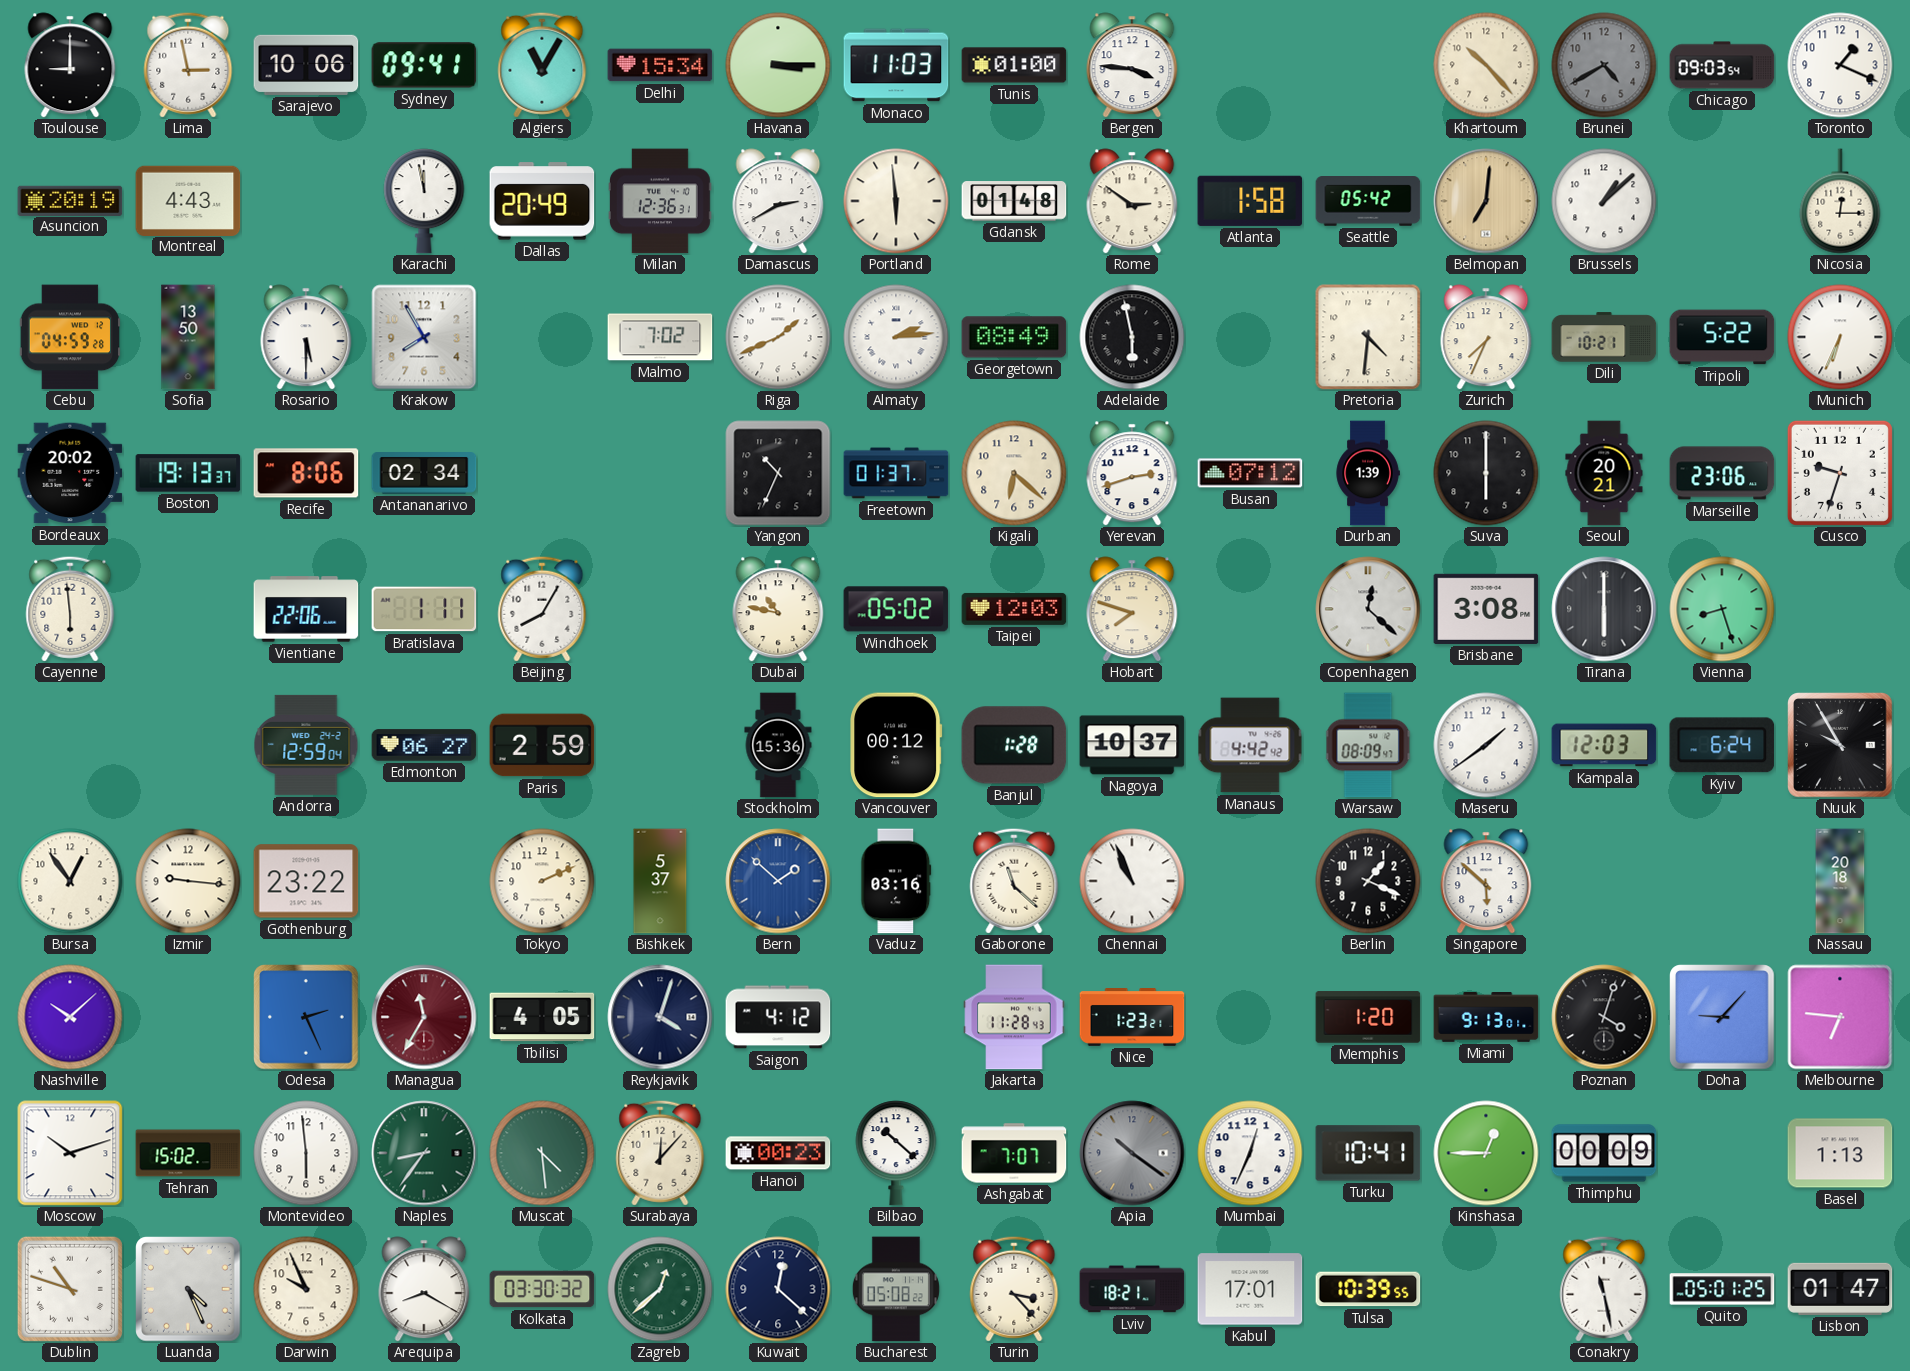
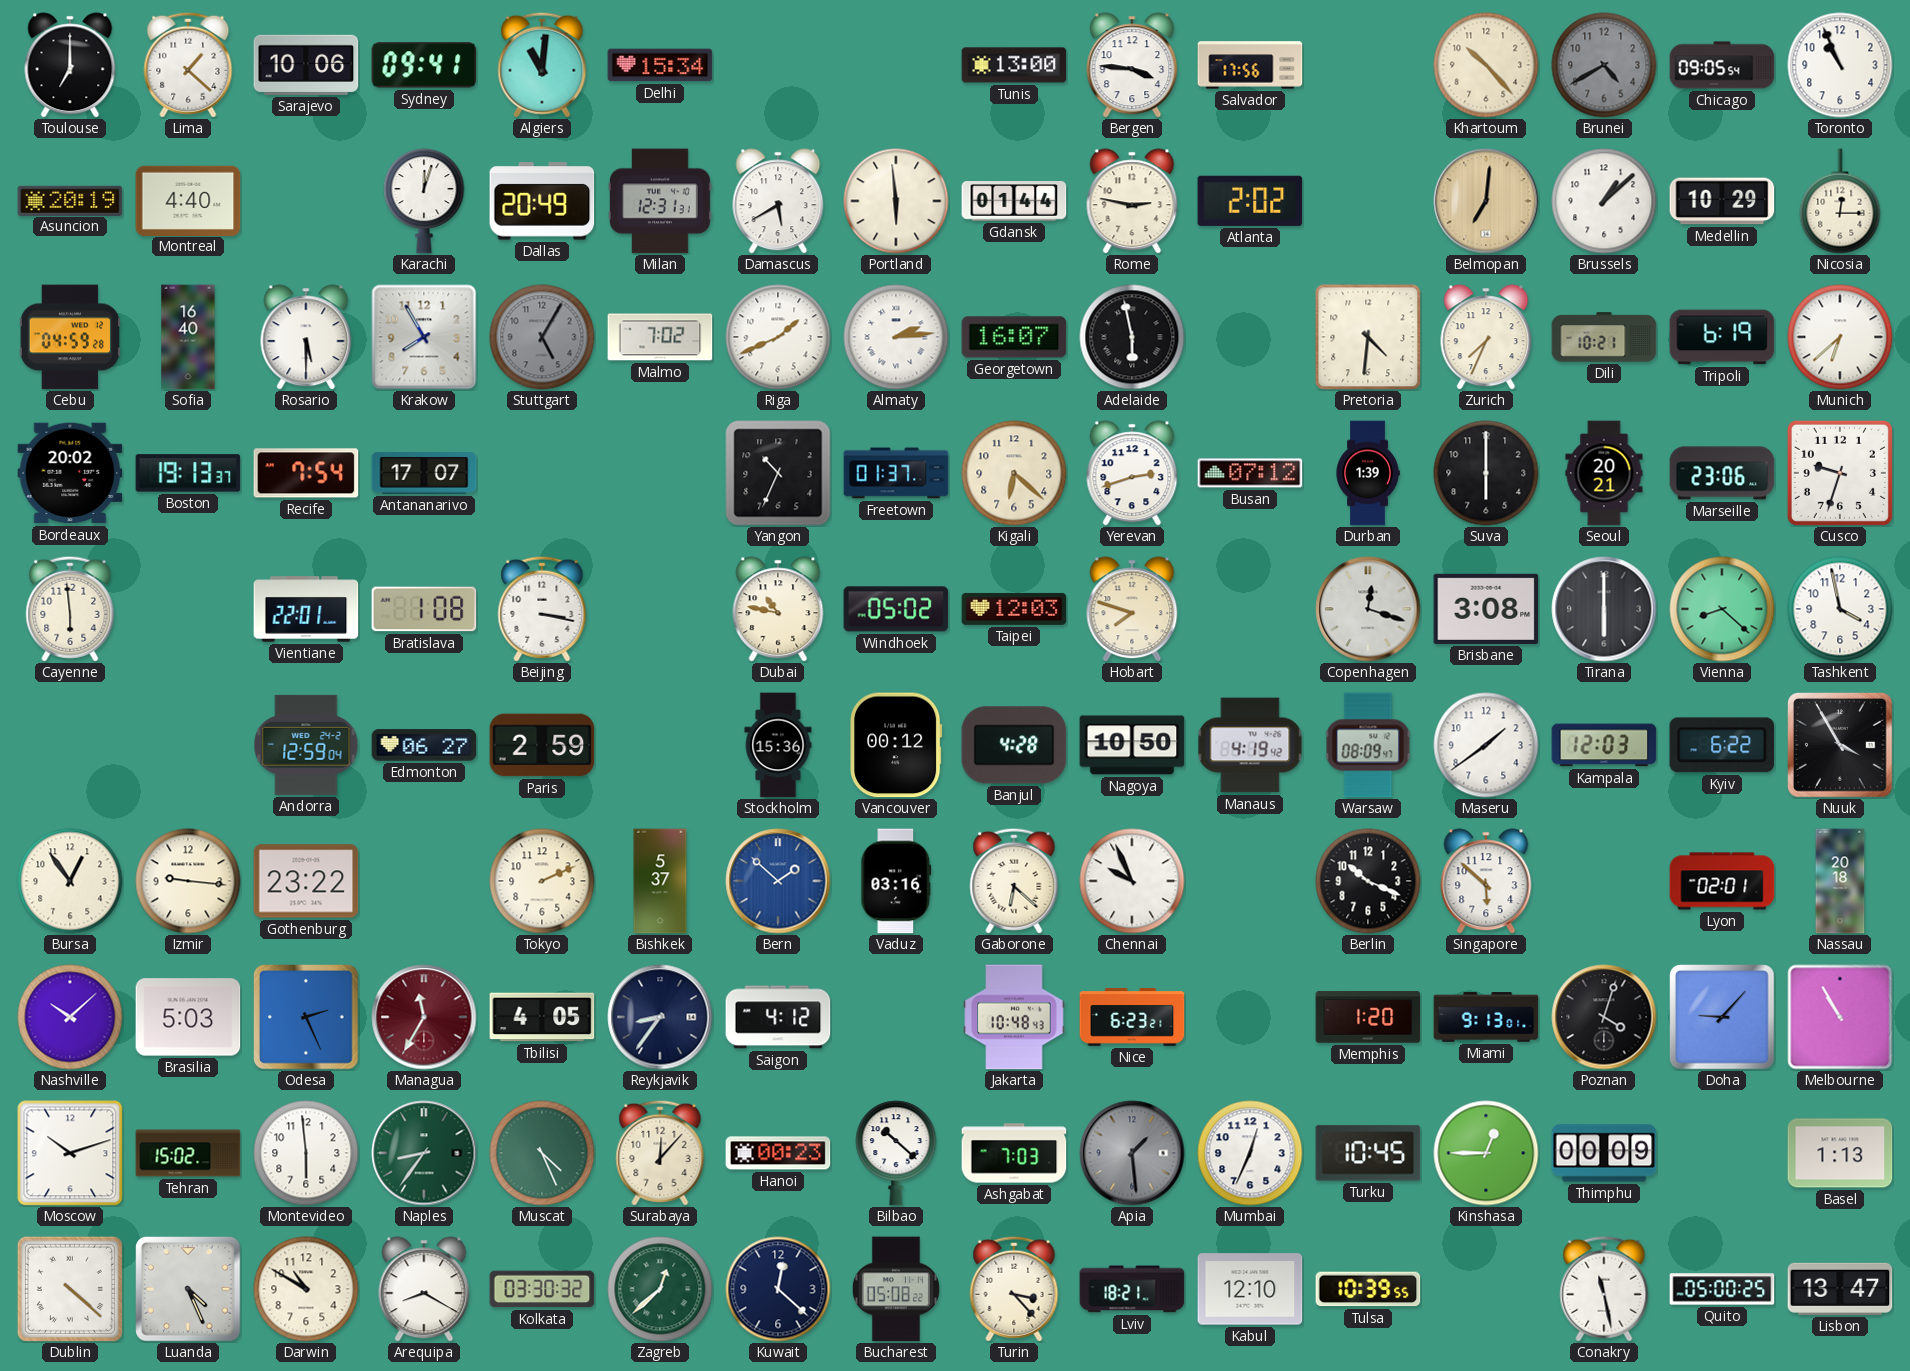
Toulouse: 9:00 -> 7:00 (70, 65)
Lima: 2:58 -> 1:22 (188, 65)
Algiers: 11:05 -> 11:01 (542, 65)
Havana: 3:15 -> none (778, 65)
Monaco: 11:03 -> none (896, 65)
Tunis: 01:00 -> 13:00 (1014, 65)
Salvador: none -> 17:56 (1250, 65)
Chicago: 09:03 -> 09:05 (1722, 65)
Toronto: 1:19 -> 10:56 (1840, 65)
Montreal: 4:43 -> 4:40 (188, 200)
Karachi: 11:58 -> 12:03 (424, 201)
Milan: 12:36 -> 12:31 (660, 201)
Damascus: 2:40 -> 5:40 (778, 201)
Gdansk: 01:48 -> 01:44 (1014, 201)
Rome: 2:51 -> 2:47 (1132, 201)
Atlanta: 1:58 -> 2:02 (1250, 201)
Seattle: 05:42 -> none (1368, 202)
Medellin: none -> 10:29 (1722, 201)
Sofia: 13:50 -> 16:40 (188, 337)
Stuttgart: none -> 5:05 (542, 337)
Georgetown: 08:49 -> 16:07 (1014, 337)
Tripoli: 5:22 -> 6:19 (1722, 337)
Munich: 6:34 -> 6:38 (1840, 337)
Recife: 8:06 -> 7:54 (306, 473)
Antananarivo: 02:34 -> 17:07 (424, 474)
Vientiane: 22:06 -> 22:01 (306, 609)
Bratislava: 1:11 -> 1:08 (424, 609)
Beijing: 8:05 -> 3:17 (542, 609)
Copenhagen: 12:22 -> 12:18 (1368, 609)
Vienna: 8:27 -> 8:22 (1722, 609)
Tashkent: none -> 3:58 (1840, 609)
Banjul: 1:28 -> 4:28 (1014, 745)
Nagoya: 10:37 -> 10:50 (1132, 745)
Manaus: 4:42 -> 4:19 (1250, 745)
Kyiv: 6:24 -> 6:22 (1722, 745)
Nuuk: 9:55 -> 3:55 (1840, 745)
Gaborone: 11:22 -> 6:22 (1014, 881)
Chennai: 10:56 -> 9:56 (1132, 881)
Berlin: 1:19 -> 10:19 (1368, 881)
Lyon: none -> 02:01 (1722, 881)
Brasilia: none -> 5:03 (188, 1017)
Reykjavik: 4:03 -> 8:36 (660, 1017)
Jakarta: 11:28 -> 10:48 (1014, 1017)
Nice: 1:23 -> 6:23 (1132, 1018)
Melbourne: 6:46 -> 10:55 (1840, 1017)
Muscat: 4:29 -> 4:26 (542, 1153)
Ashgabat: 7:07 -> 7:03 (1014, 1153)
Apia: 10:21 -> 1:29 (1132, 1153)
Turku: 10:41 -> 10:45 (1368, 1153)
Dublin: 10:48 -> 4:22 (70, 1289)
Darwin: 9:56 -> 10:50 (306, 1289)
Kabul: 17:01 -> 12:10 (1250, 1289)
Quito: 05:01 -> 05:00 (1722, 1289)
Lisbon: 01:47 -> 13:47 (1840, 1289)
